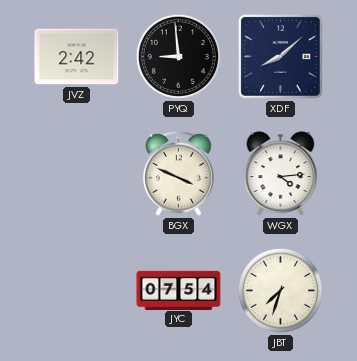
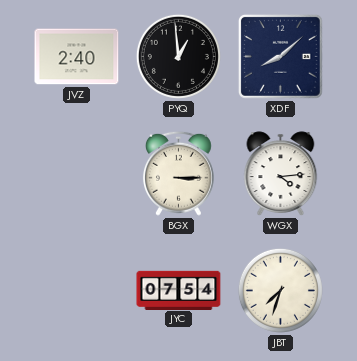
JVZ: 2:42 -> 2:40 (77, 57)
PYQ: 8:59 -> 12:59 (178, 56)
BGX: 3:49 -> 3:15 (178, 173)
